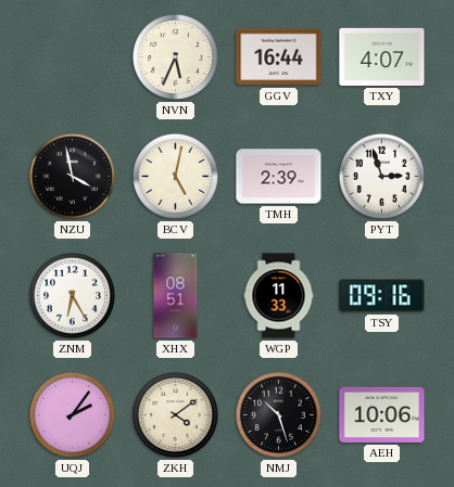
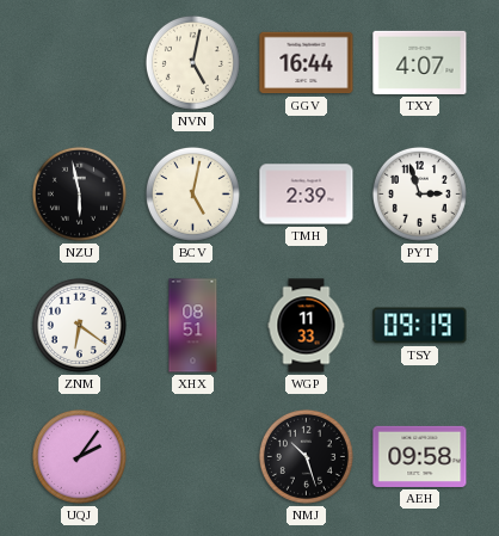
NVN: 5:34 -> 5:02 (192, 62)
NZU: 3:58 -> 5:58 (79, 193)
ZNM: 6:25 -> 6:21 (79, 325)
TSY: 09:16 -> 09:19 (420, 326)
ZKH: 4:09 -> none (175, 414)
AEH: 10:06 -> 09:58 (420, 456)
